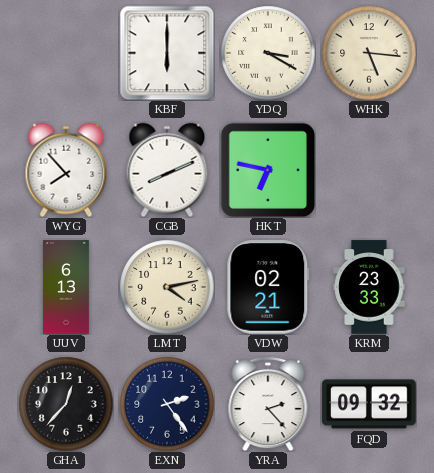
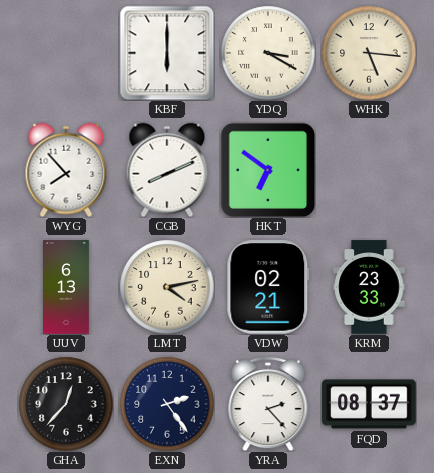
HKT: 6:47 -> 6:51 (268, 170)
FQD: 09:32 -> 08:37 (369, 404)
